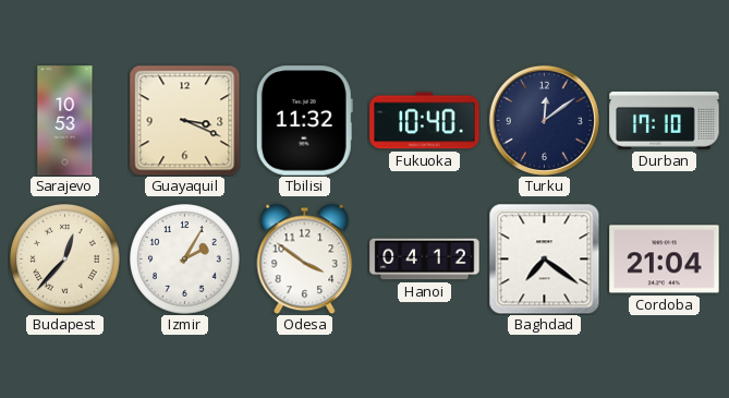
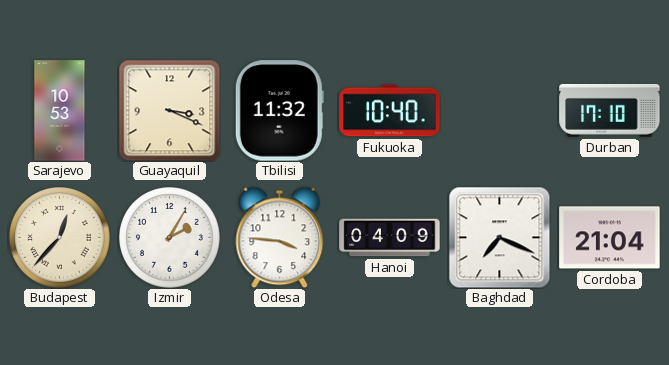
Turku: 12:09 -> none (544, 120)
Odesa: 3:51 -> 3:46 (280, 237)
Hanoi: 04:12 -> 04:09 (390, 238)
Baghdad: 7:21 -> 7:19 (499, 237)
